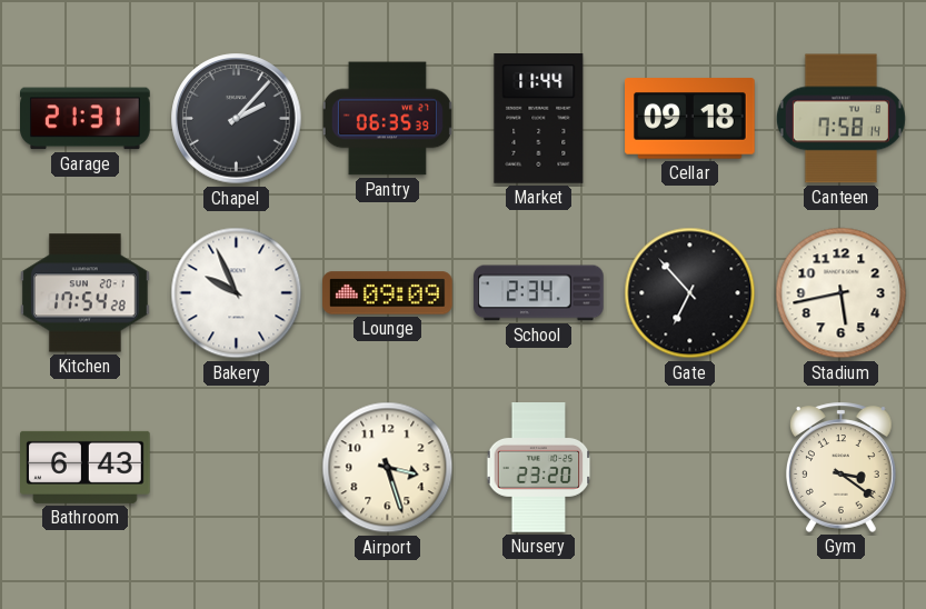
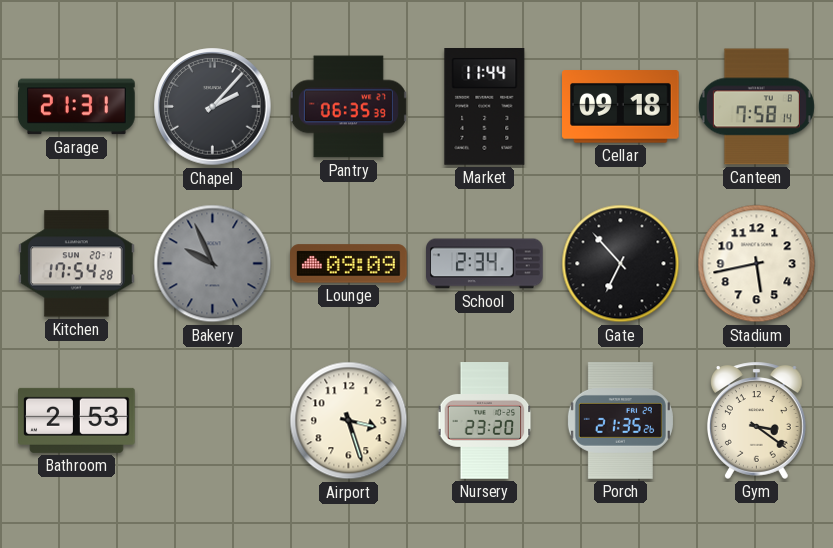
Bakery dial: white -> grey (213, 264)
Bathroom: 6:43 -> 2:53 (77, 420)
Porch: none -> 21:35 (620, 421)
